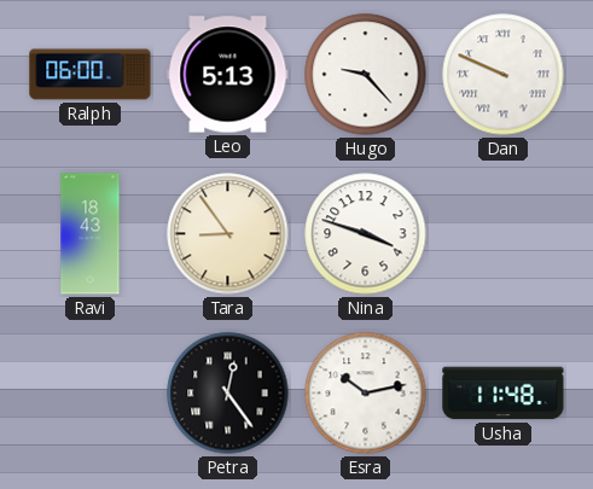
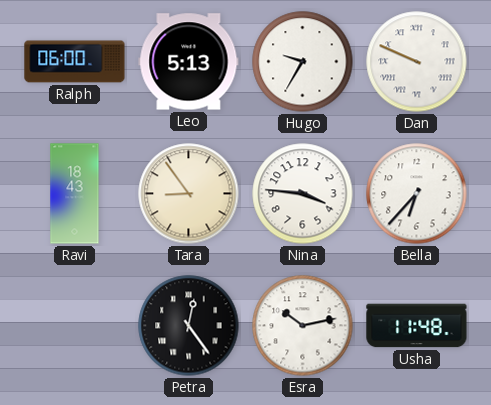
Hugo: 9:23 -> 9:35 (303, 62)
Nina: 3:48 -> 3:46 (303, 194)
Bella: none -> 6:37 (417, 194)
